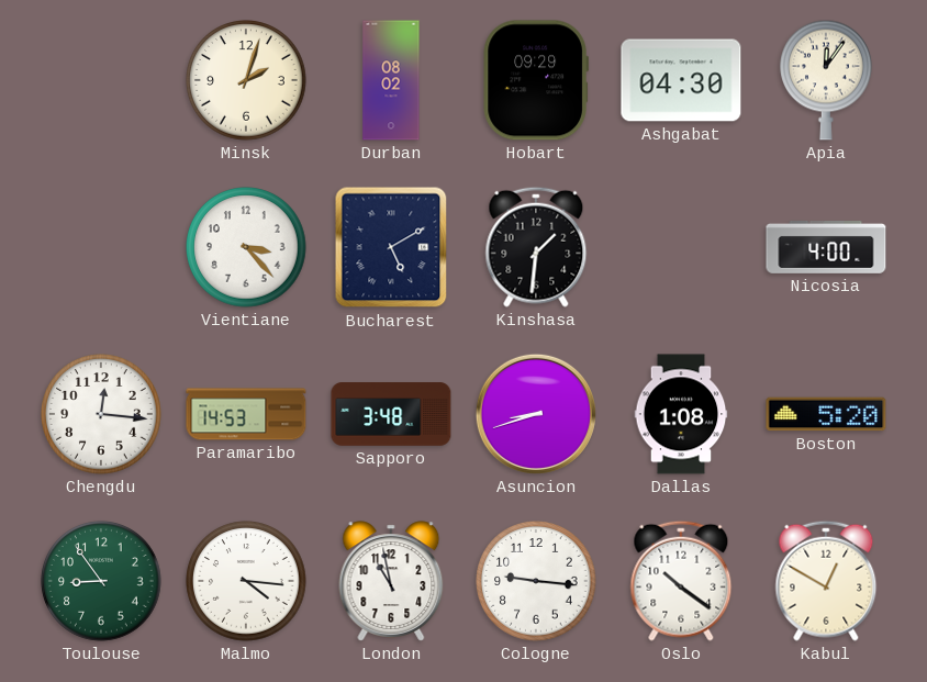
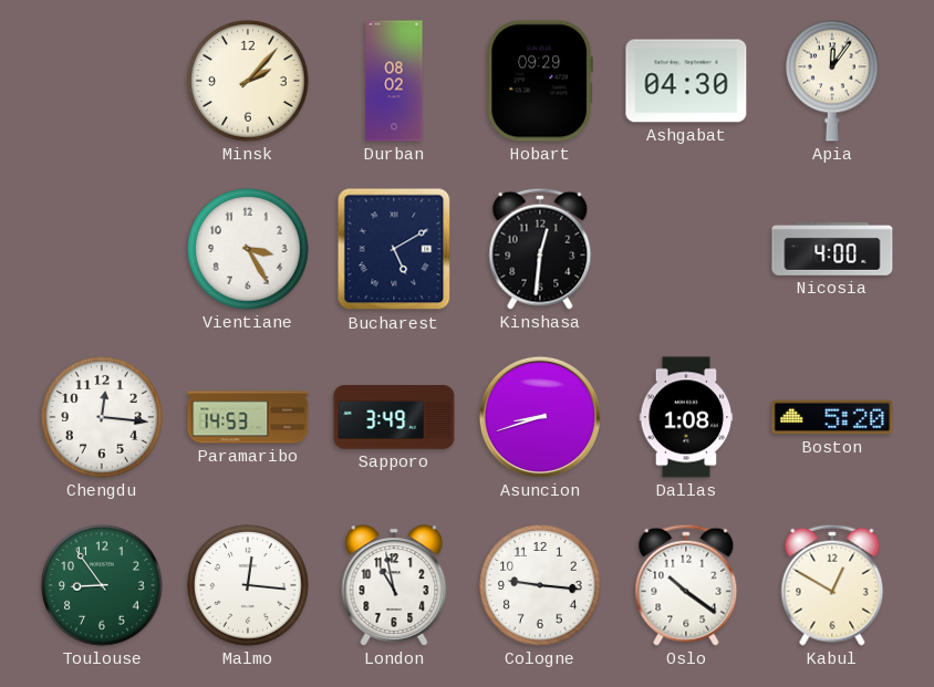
Minsk: 2:03 -> 2:07 (248, 81)
Vientiane: 3:23 -> 3:25 (248, 249)
Kinshasa: 1:31 -> 12:31 (540, 249)
Sapporo: 3:48 -> 3:49 (394, 417)
Malmo: 4:16 -> 12:16 (248, 585)
